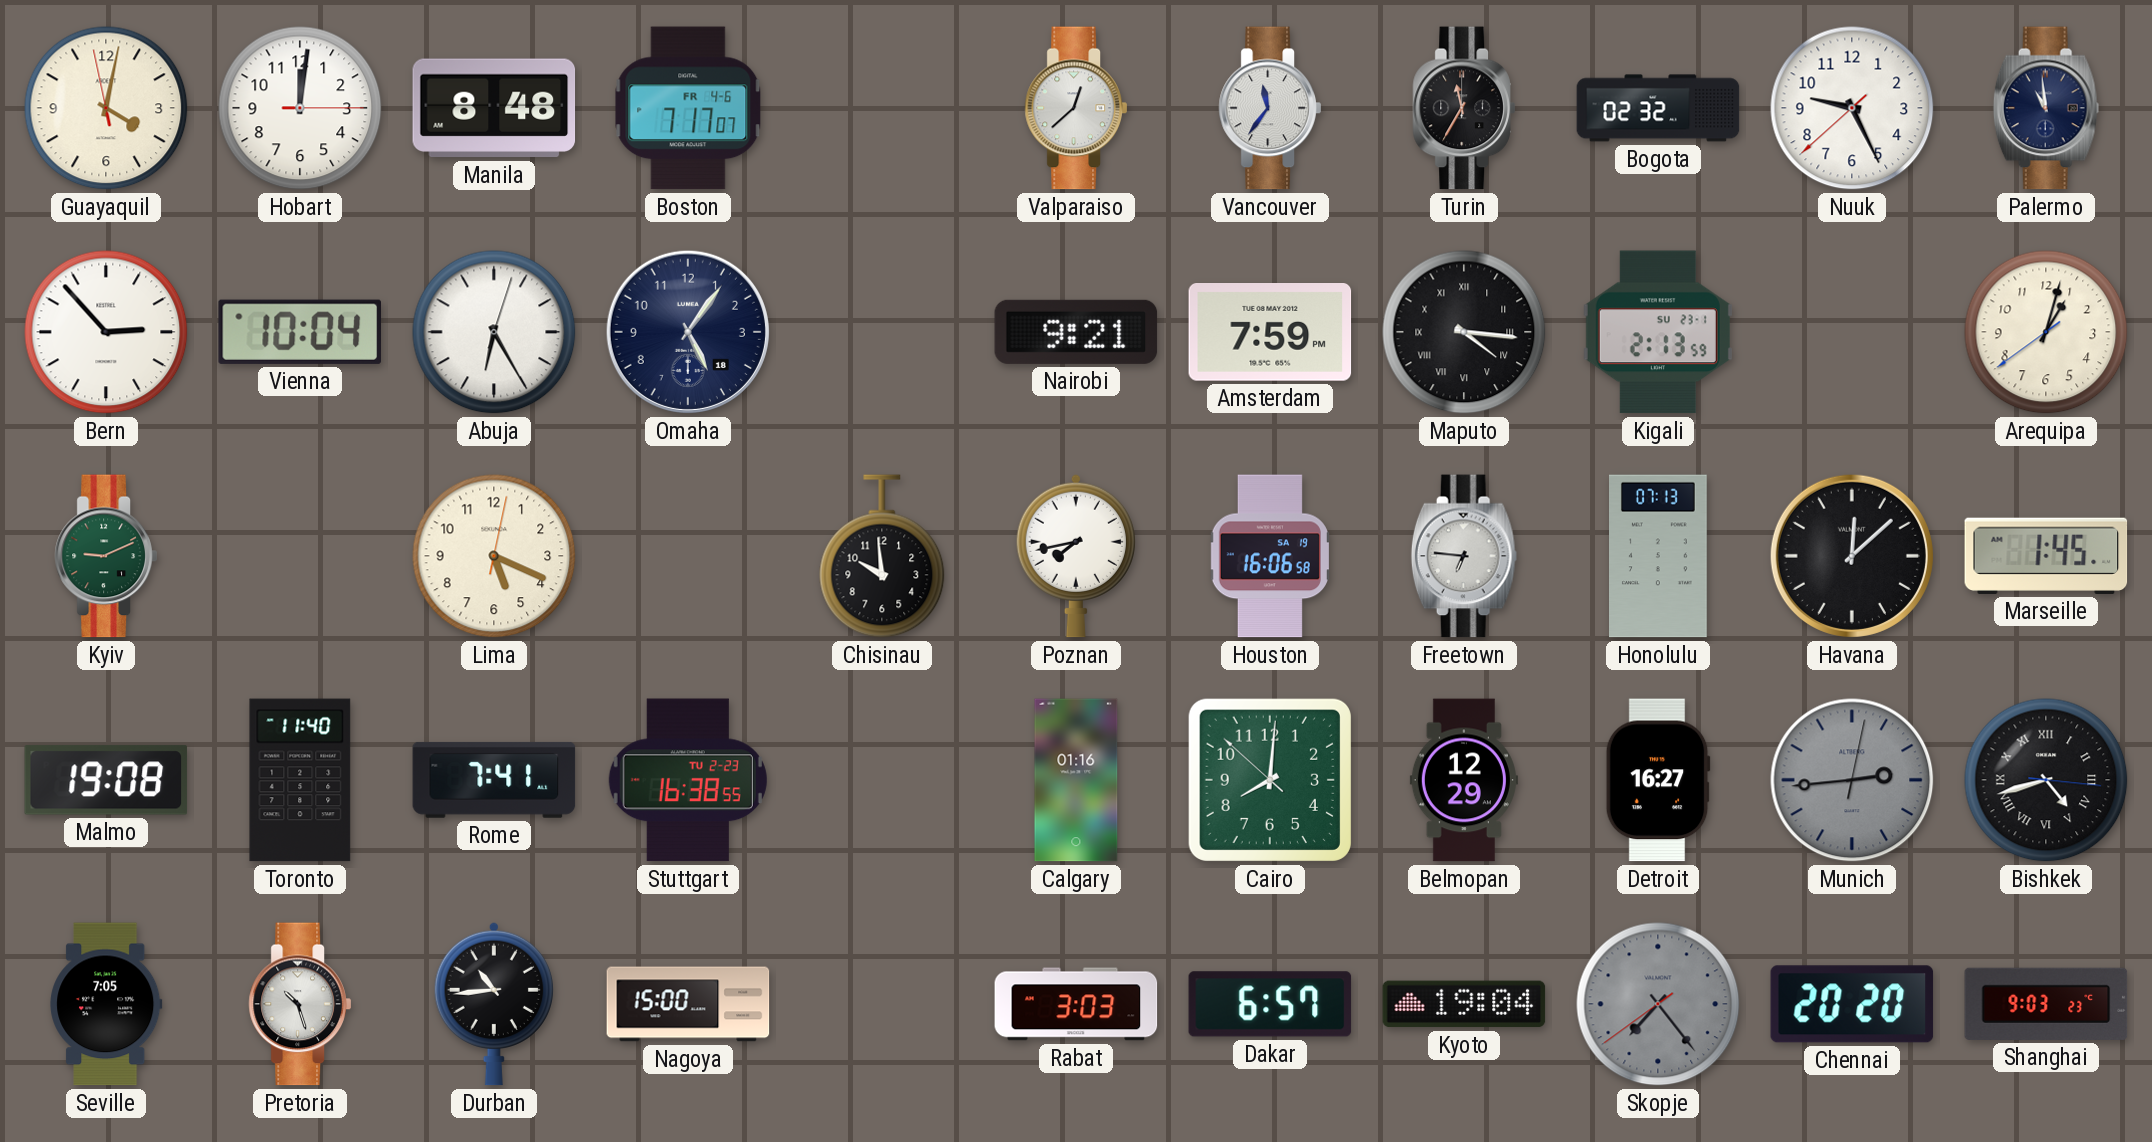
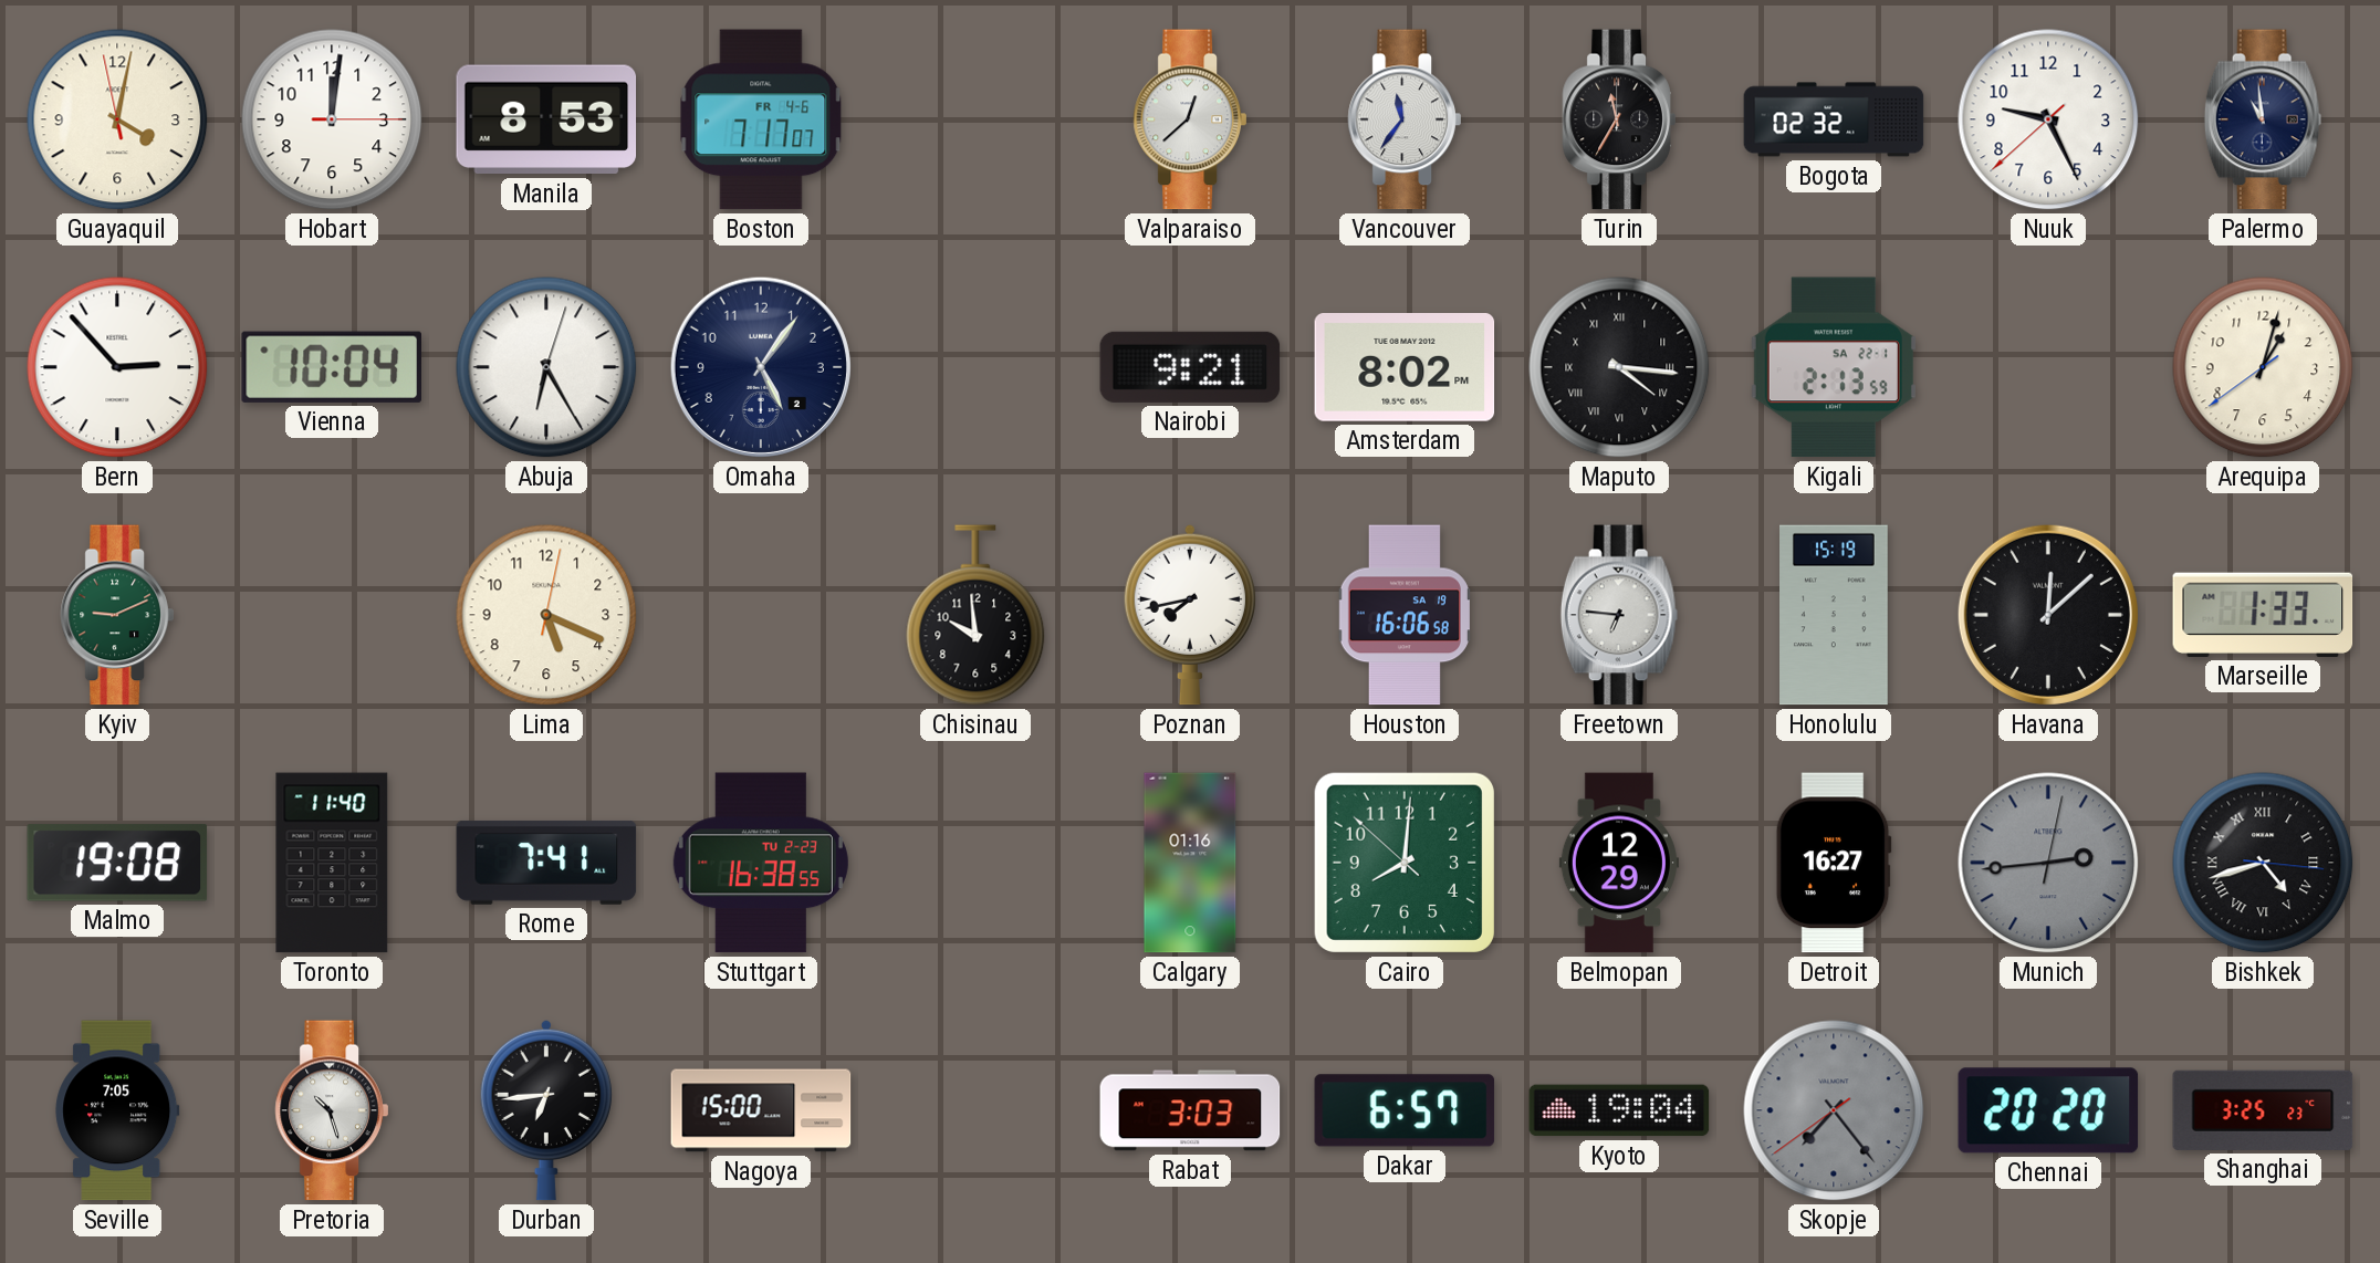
Manila: 8:48 -> 8:53 (546, 119)
Omaha date: 18 -> 2 (761, 367)
Amsterdam: 7:59 -> 8:02 (1405, 368)
Kigali date: SU 23-1 -> SA 22-1 (1834, 367)
Honolulu: 07:13 -> 15:19 (1835, 615)
Marseille: 1:45 -> 1:33 (2263, 615)
Durban: 10:44 -> 6:44 (545, 1110)
Shanghai: 9:03 -> 3:25 (2263, 1110)
